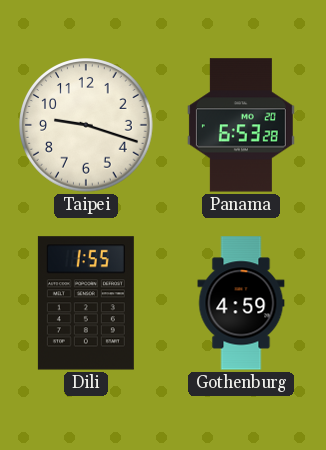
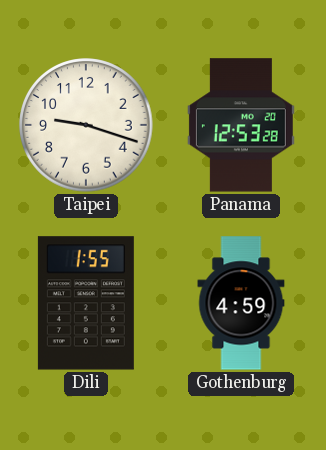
Panama: 6:53 -> 12:53 (241, 125)
